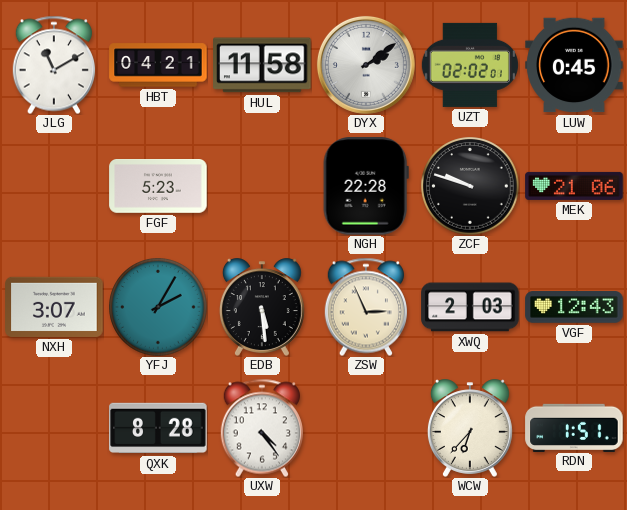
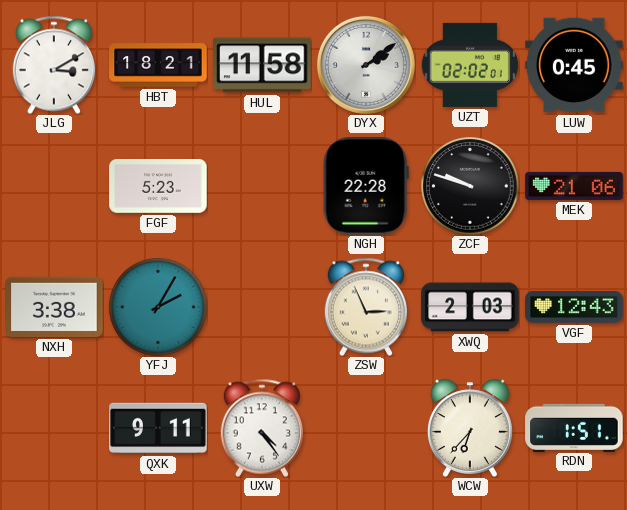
JLG: 11:10 -> 3:10 (53, 65)
HBT: 04:21 -> 18:21 (158, 65)
NXH: 3:07 -> 3:38 (54, 307)
EDB: 5:29 -> none (262, 307)
QXK: 8:28 -> 9:11 (158, 428)
